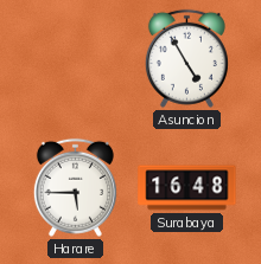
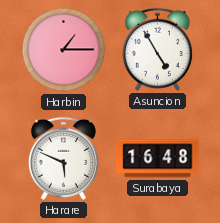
Harbin: none -> 1:15 (64, 50)
Harare: 5:45 -> 5:49 (63, 158)
